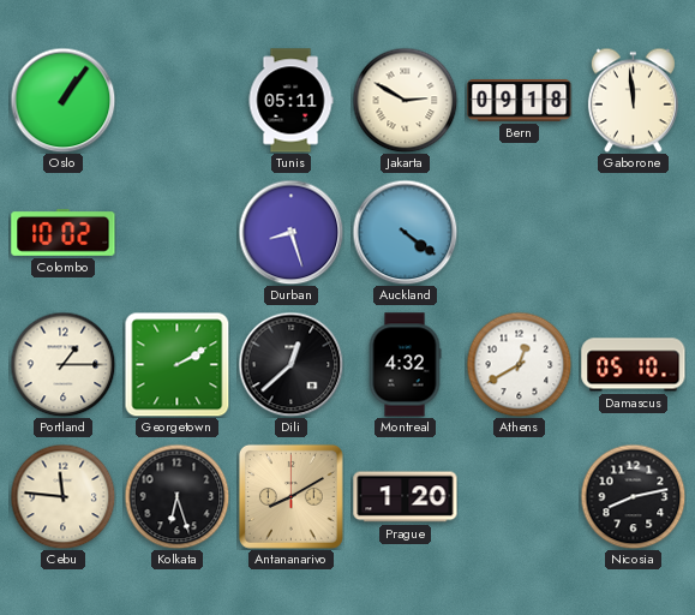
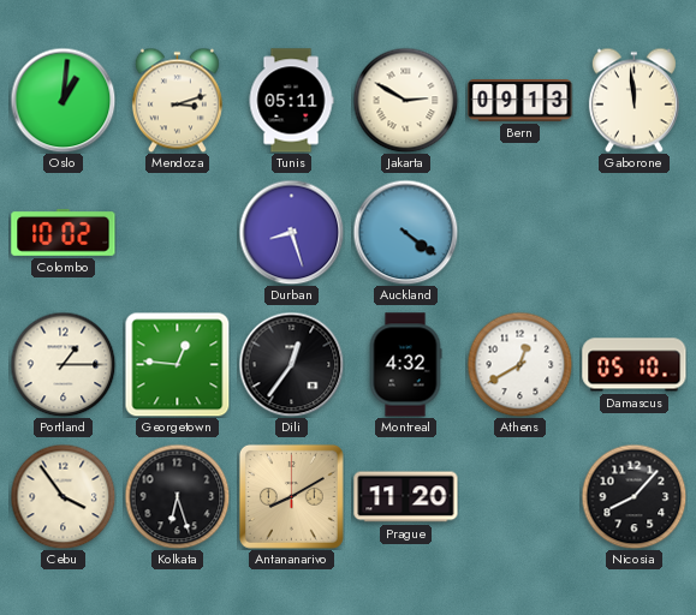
Oslo: 1:06 -> 1:01 (63, 100)
Mendoza: none -> 3:12 (177, 100)
Bern: 09:18 -> 09:13 (520, 101)
Georgetown: 2:10 -> 12:46 (177, 364)
Dili: 12:38 -> 12:36 (291, 364)
Cebu: 11:46 -> 3:54 (63, 496)
Prague: 1:20 -> 11:20 (406, 497)
Nicosia: 8:13 -> 8:07 (633, 496)
